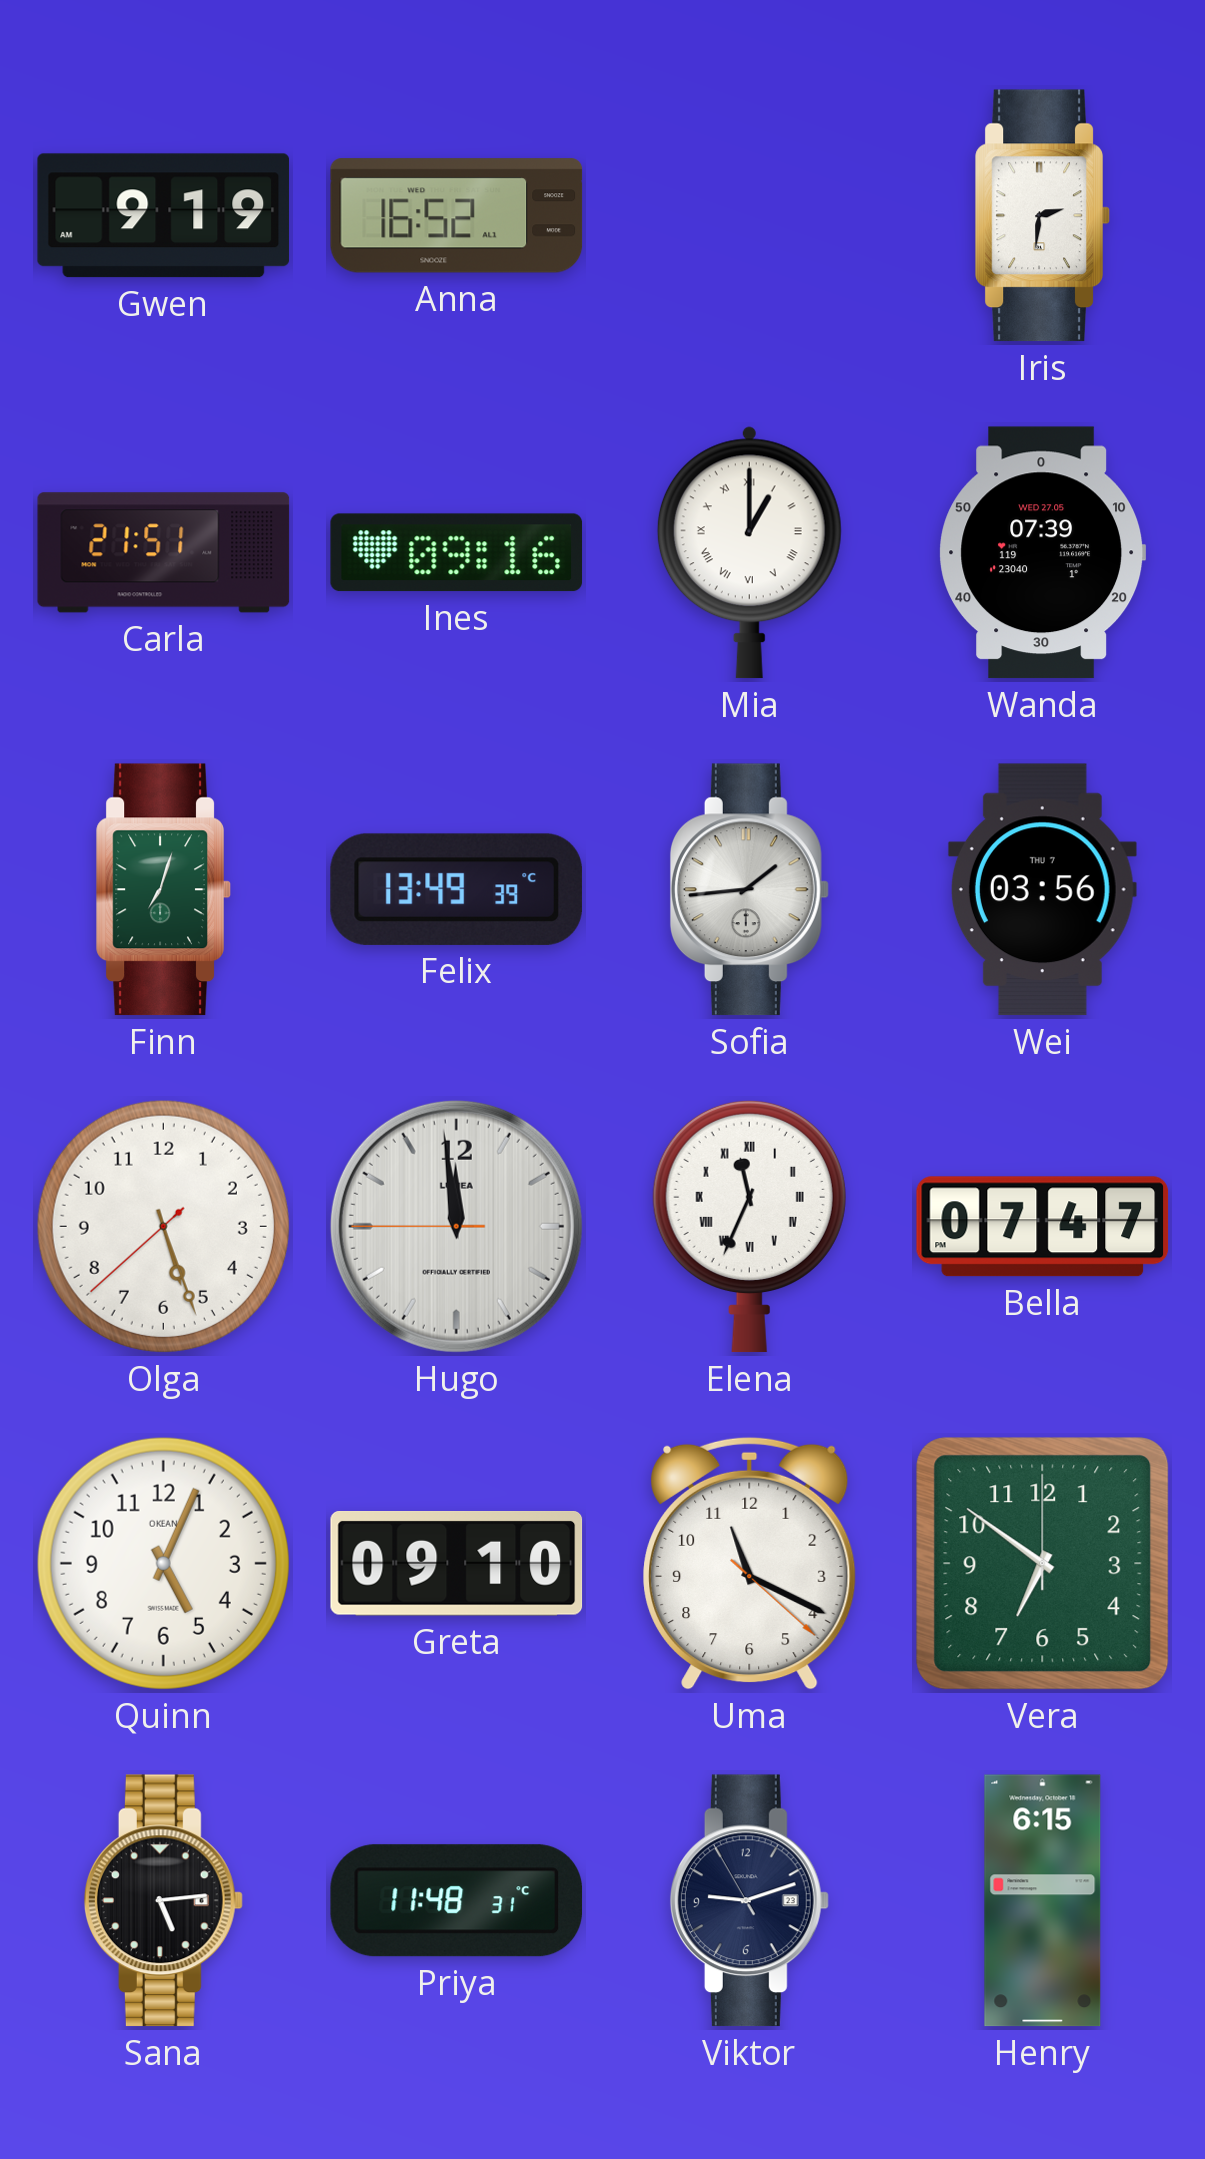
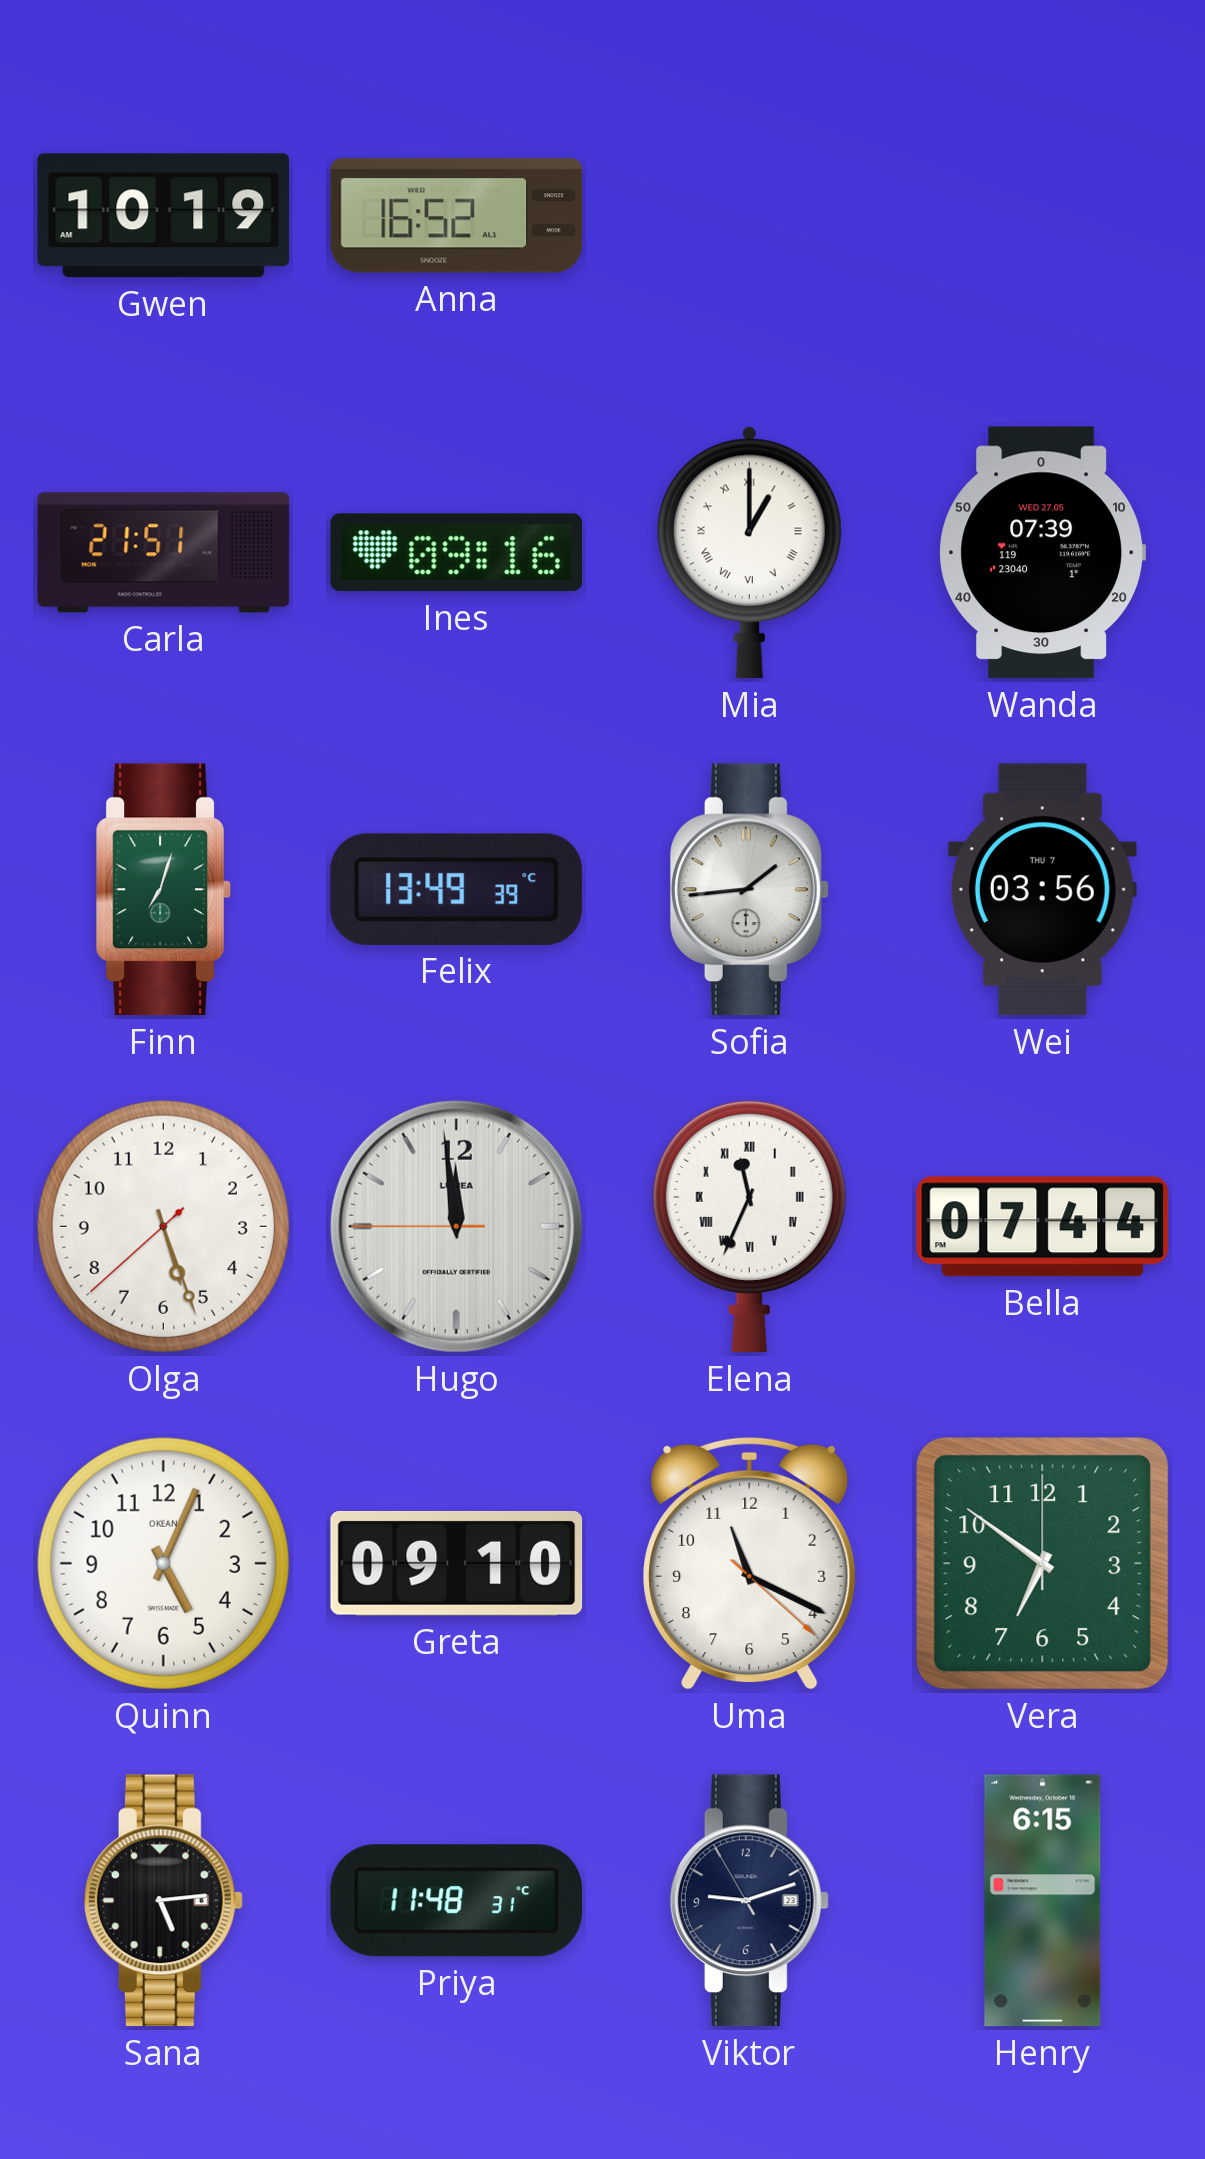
Gwen: 9:19 -> 10:19 (164, 216)
Iris: 2:31 -> none (1043, 216)
Bella: 07:47 -> 07:44 (1043, 1227)
